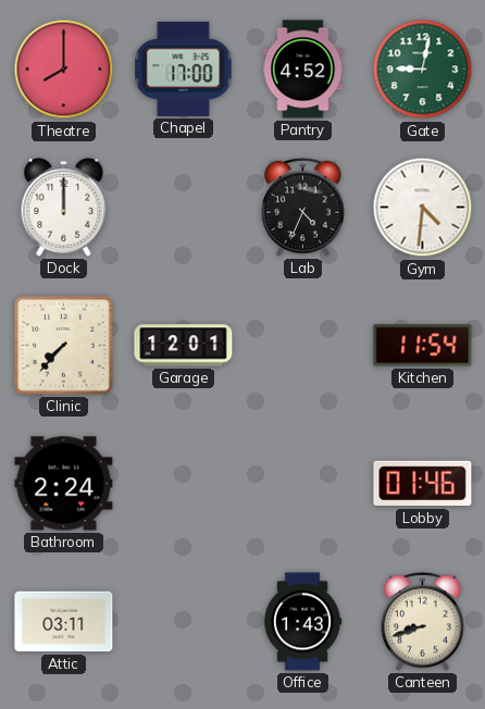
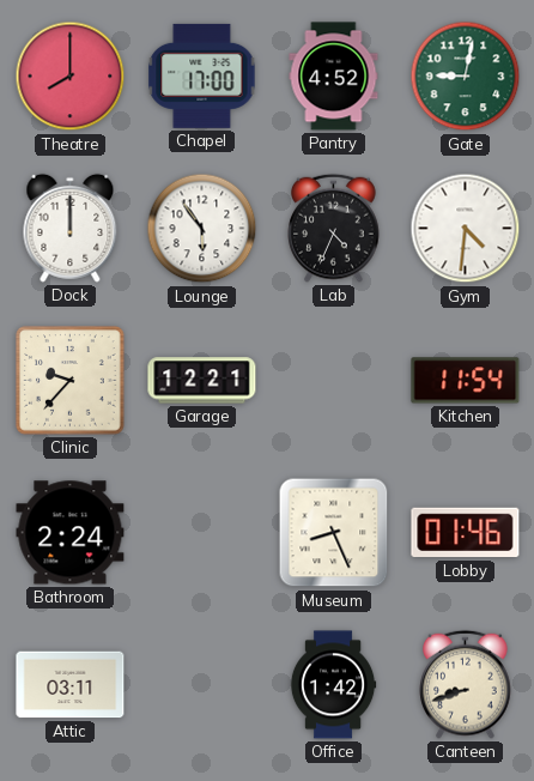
Lounge: none -> 5:54 (202, 229)
Clinic: 7:37 -> 9:37 (71, 381)
Garage: 12:01 -> 12:21 (202, 381)
Museum: none -> 8:26 (334, 533)
Office: 1:43 -> 1:42 (333, 685)
